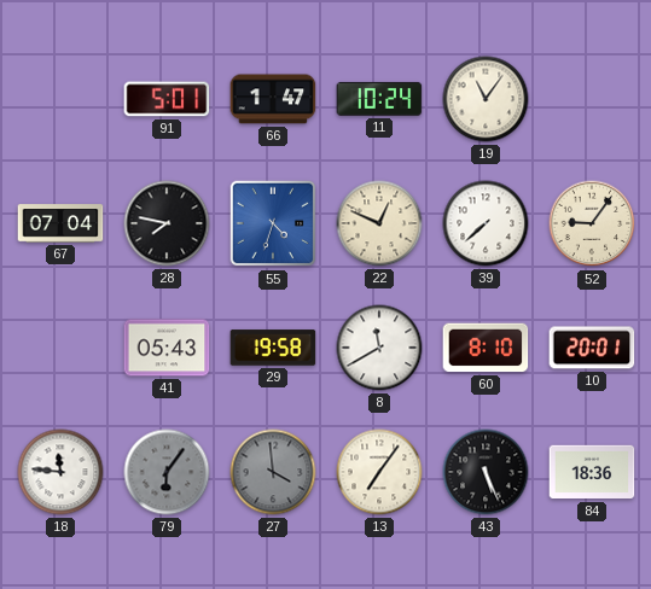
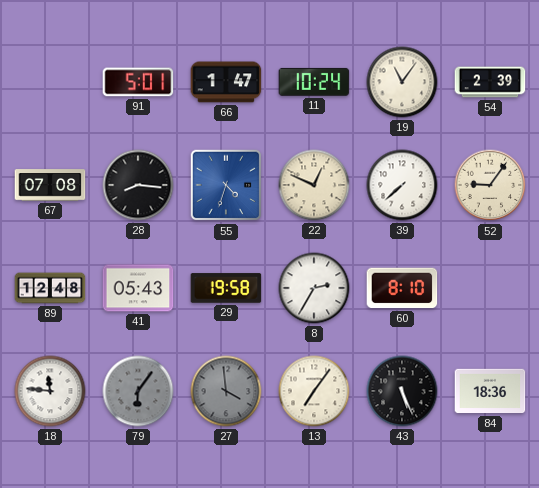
54: none -> 2:39 (490, 82)
67: 07:04 -> 07:08 (50, 185)
28: 7:47 -> 8:16 (138, 185)
89: none -> 12:48 (50, 288)
8: 11:40 -> 2:35 (314, 288)
10: 20:01 -> none (592, 348)
